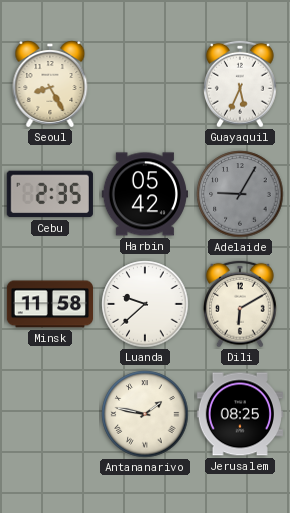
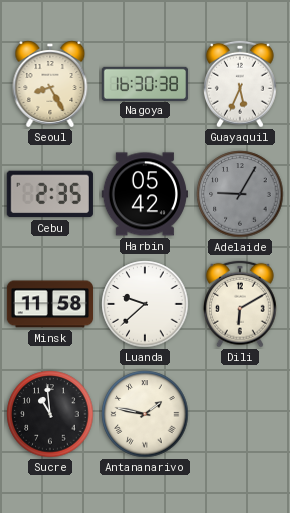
Nagoya: none -> 16:30 (145, 83)
Sucre: none -> 10:59 (50, 414)
Jerusalem: 08:25 -> none (239, 414)
